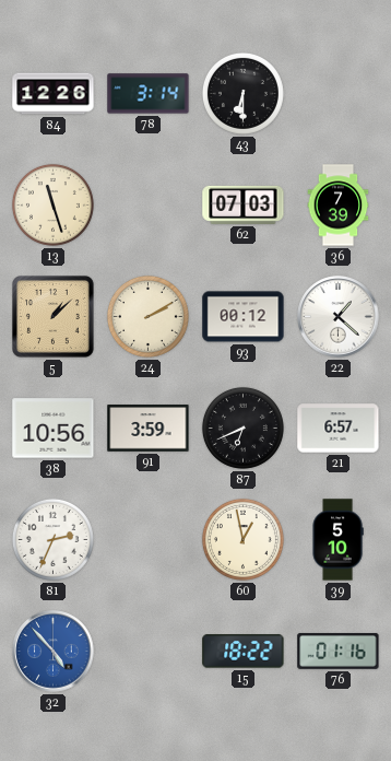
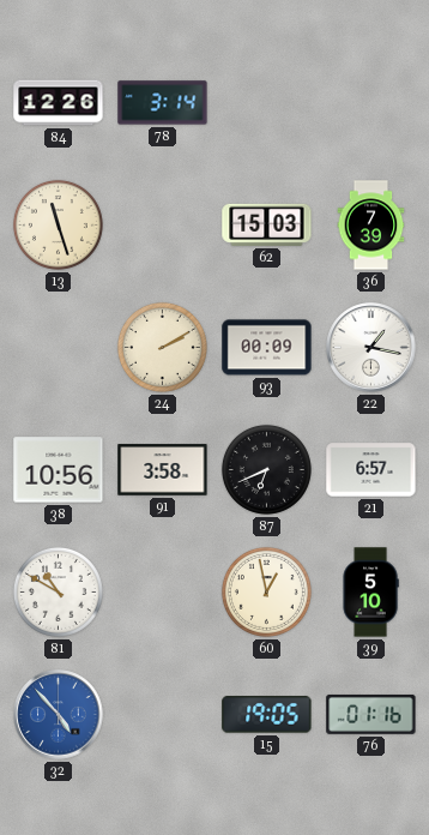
43: 6:30 -> none (242, 93)
62: 07:03 -> 15:03 (267, 224)
5: 1:08 -> none (54, 317)
93: 00:12 -> 00:09 (267, 348)
22: 1:22 -> 1:17 (371, 348)
91: 3:59 -> 3:58 (163, 470)
81: 2:34 -> 10:50 (58, 591)
15: 18:22 -> 19:05 (267, 715)
